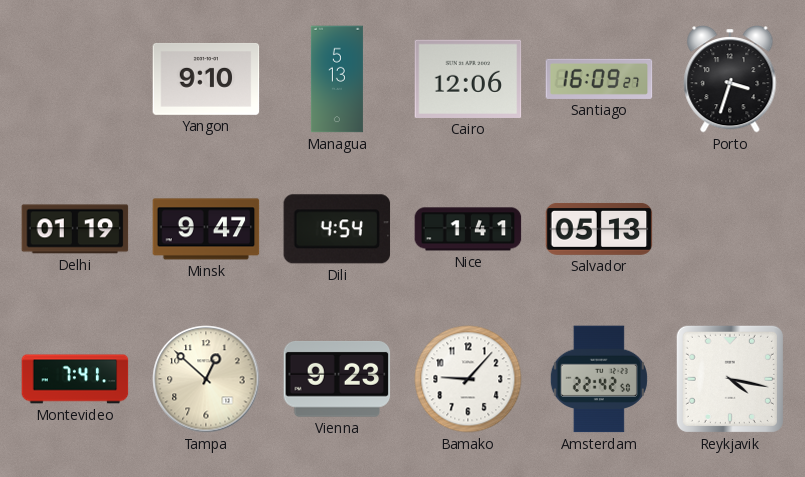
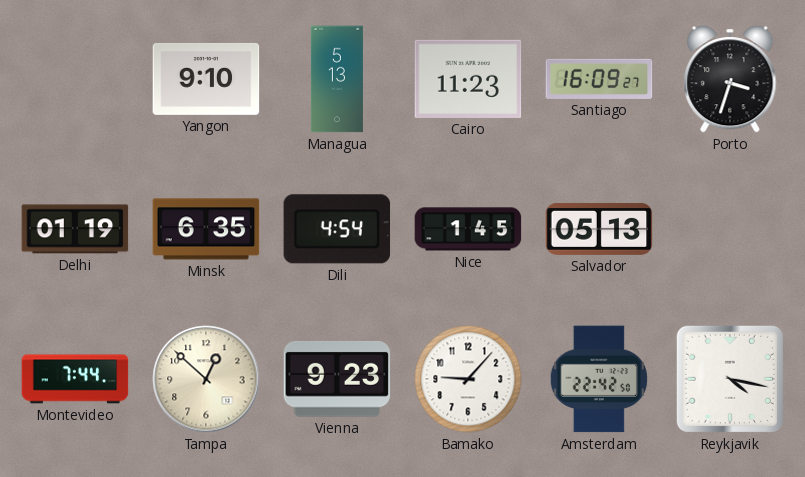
Cairo: 12:06 -> 11:23 (468, 79)
Minsk: 9:47 -> 6:35 (206, 229)
Nice: 1:41 -> 1:45 (468, 229)
Montevideo: 7:41 -> 7:44 (75, 379)
